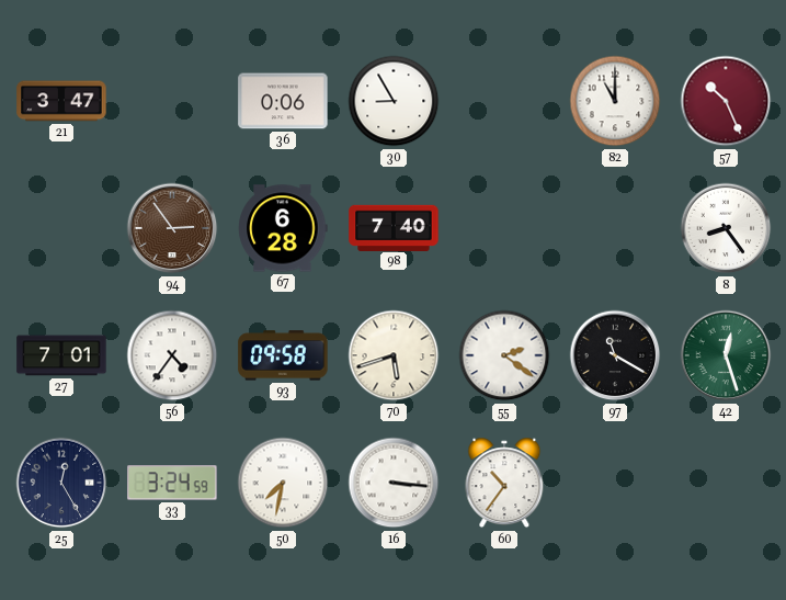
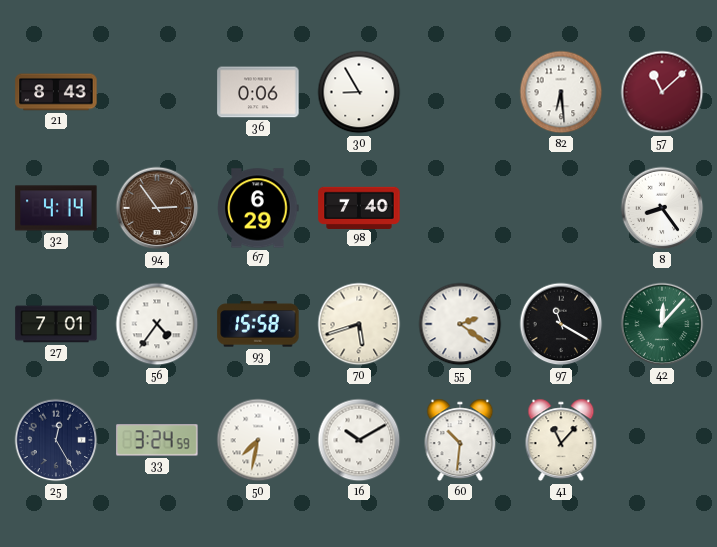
21: 3:47 -> 8:43 (56, 92)
82: 11:00 -> 6:29 (561, 92)
57: 10:26 -> 11:08 (662, 92)
32: none -> 4:14 (56, 208)
67: 6:28 -> 6:29 (258, 208)
93: 09:58 -> 15:58 (258, 324)
42: 12:27 -> 12:07 (662, 324)
16: 3:16 -> 10:10 (359, 440)
60: 10:36 -> 10:31 (460, 440)
41: none -> 11:07 (561, 440)
